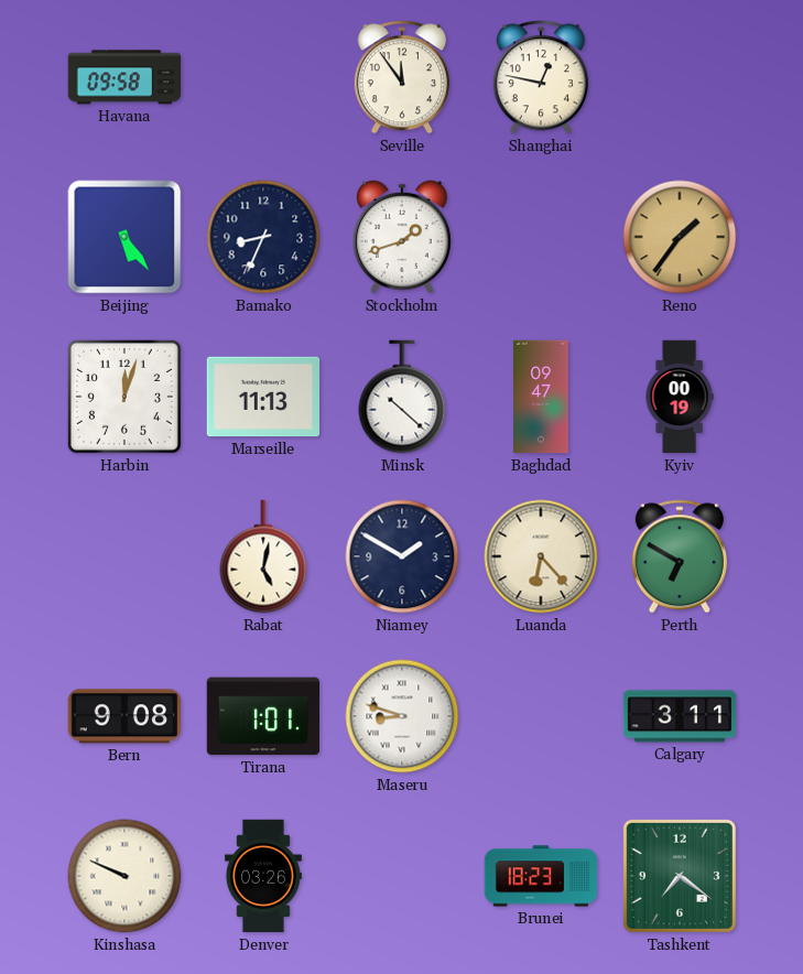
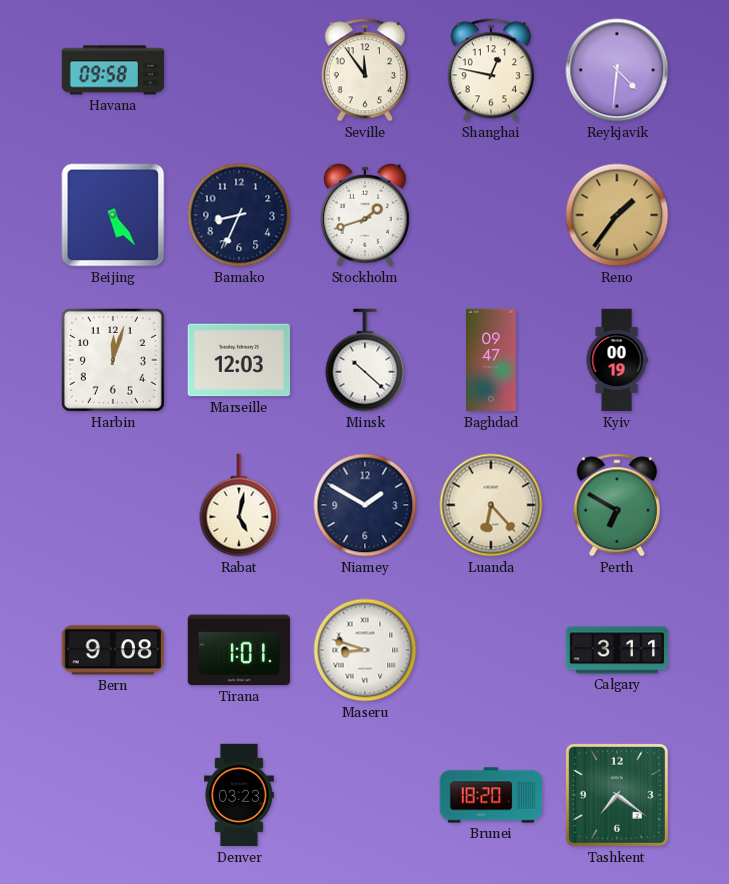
Reykjavik: none -> 4:31 (617, 70)
Marseille: 11:13 -> 12:03 (239, 360)
Kinshasa: 9:49 -> none (124, 876)
Denver: 03:26 -> 03:23 (239, 795)
Brunei: 18:23 -> 18:20 (491, 795)
